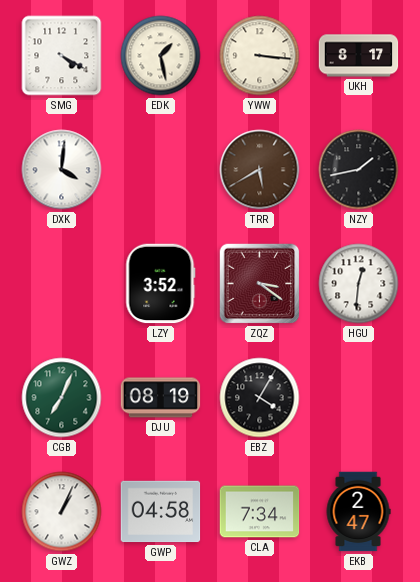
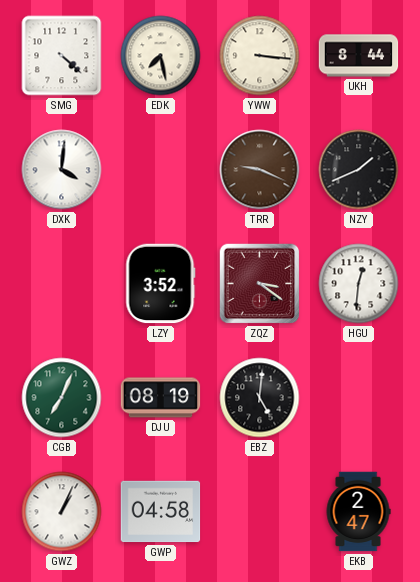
SMG: 4:20 -> 4:22 (62, 56)
EDK: 1:28 -> 7:28 (161, 56)
UKH: 8:17 -> 8:44 (359, 56)
TRR: 5:40 -> 9:19 (260, 170)
NZY: 1:43 -> 1:41 (359, 170)
EBZ: 4:05 -> 5:01 (260, 398)
CLA: 7:34 -> none (260, 512)
